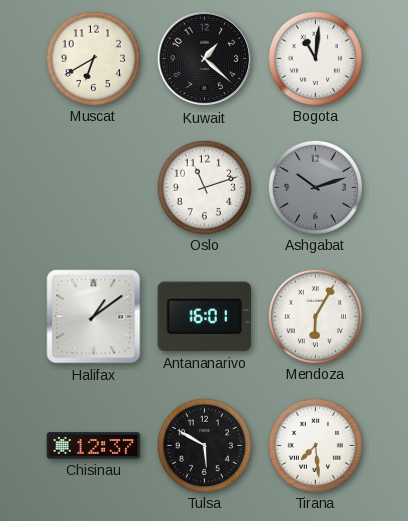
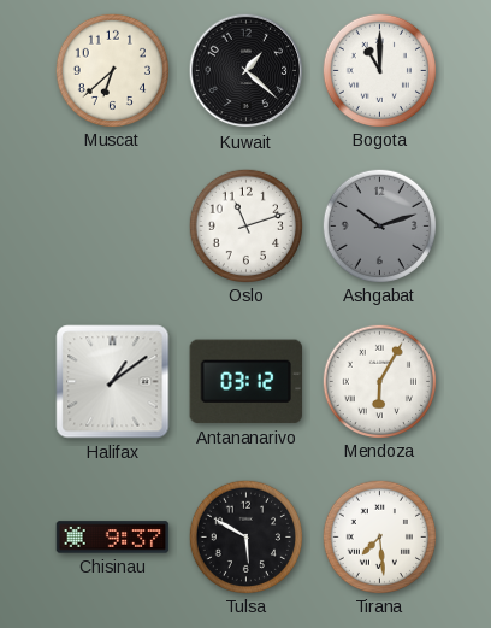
Muscat: 6:40 -> 6:38 (112, 70)
Bogota: 11:01 -> 11:00 (379, 70)
Antananarivo: 16:01 -> 03:12 (247, 382)
Chisinau: 12:37 -> 9:37 (113, 538)
